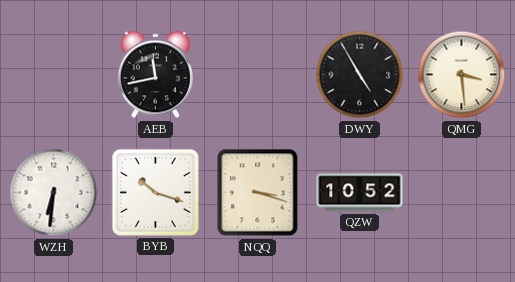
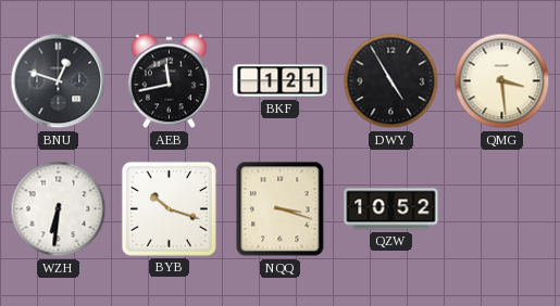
BNU: none -> 12:48 (59, 81)
BKF: none -> 1:21 (281, 81)
